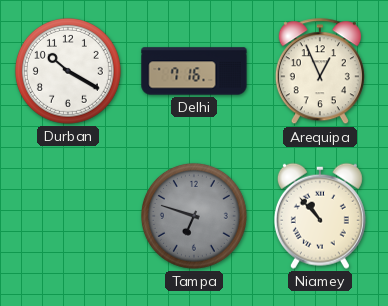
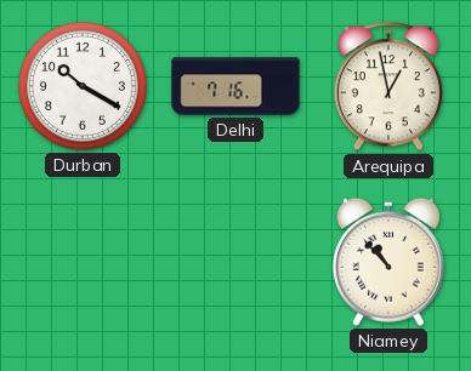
Arequipa: 12:56 -> 12:58 (388, 87)
Tampa: 6:48 -> none (194, 216)
